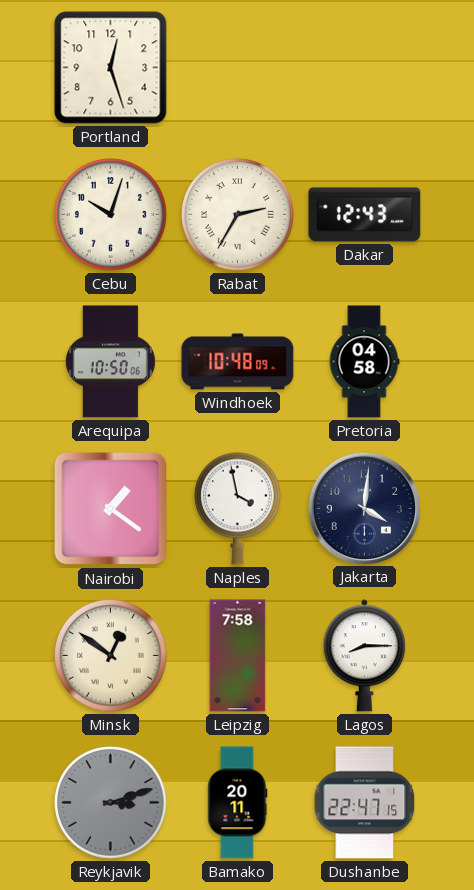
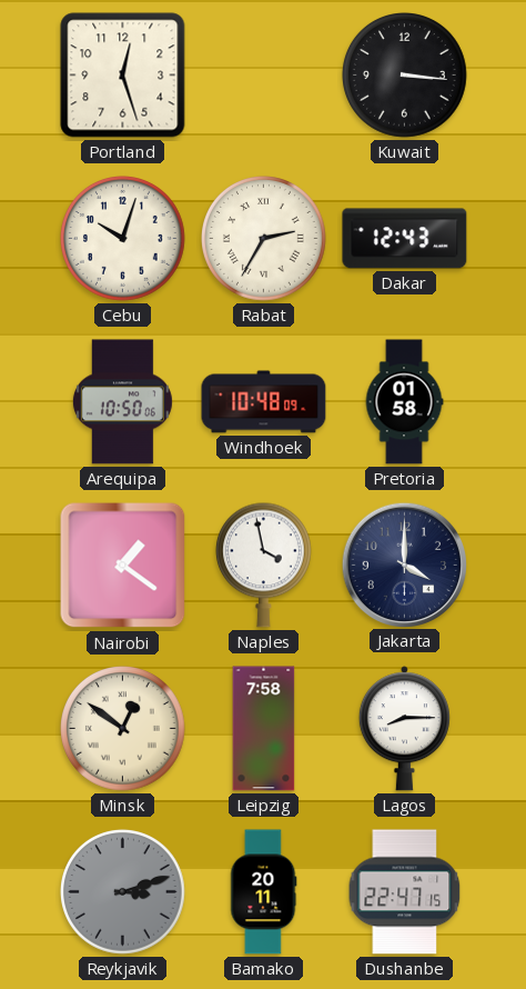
Kuwait: none -> 3:16 (405, 76)
Pretoria: 04:58 -> 01:58 (404, 402)
Jakarta: 4:01 -> 4:00 (404, 565)
